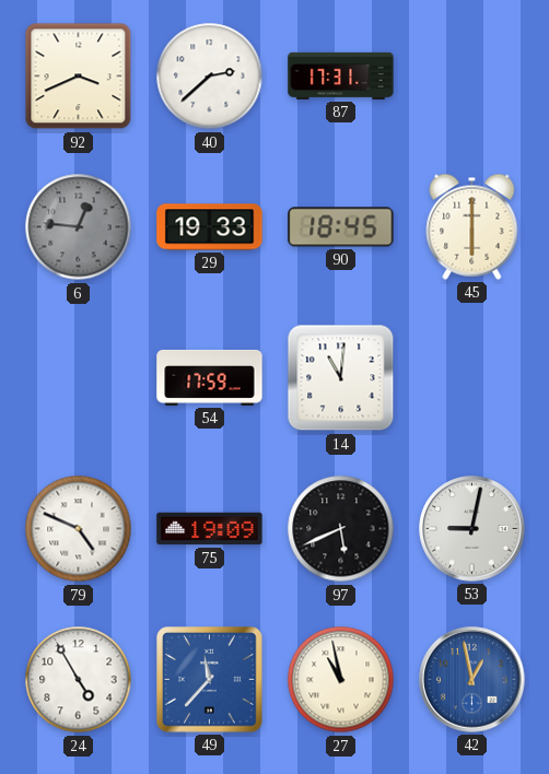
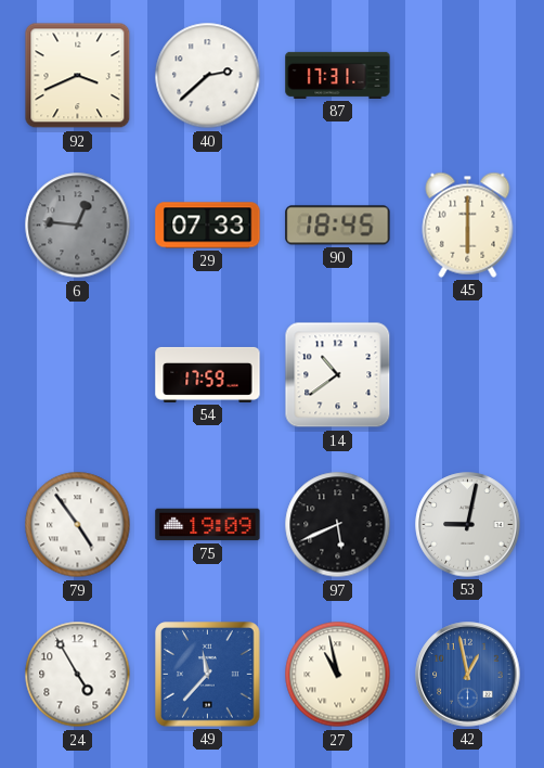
29: 19:33 -> 07:33 (208, 226)
14: 11:01 -> 10:39 (338, 375)
79: 4:49 -> 4:54 (78, 525)
